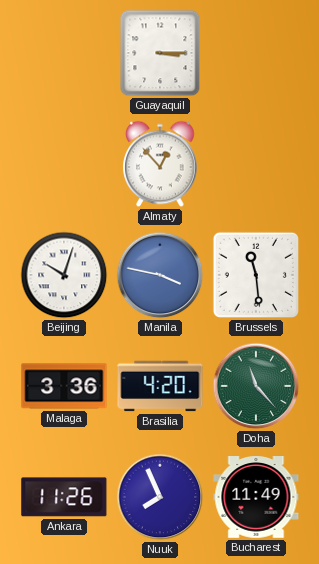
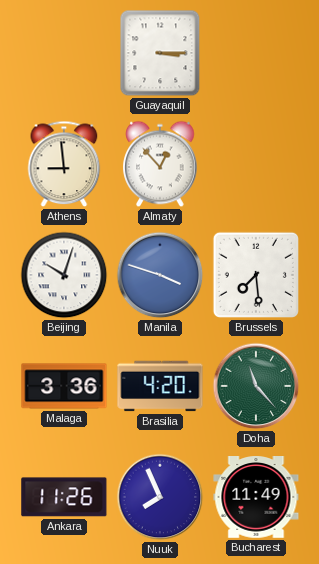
Athens: none -> 8:59 (64, 164)
Manila: 3:47 -> 3:48 (160, 275)
Brussels: 11:29 -> 7:29 (256, 275)
